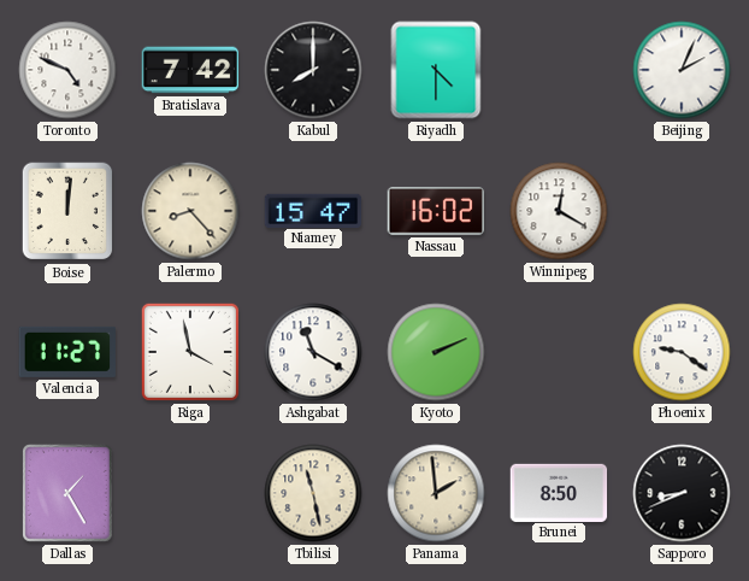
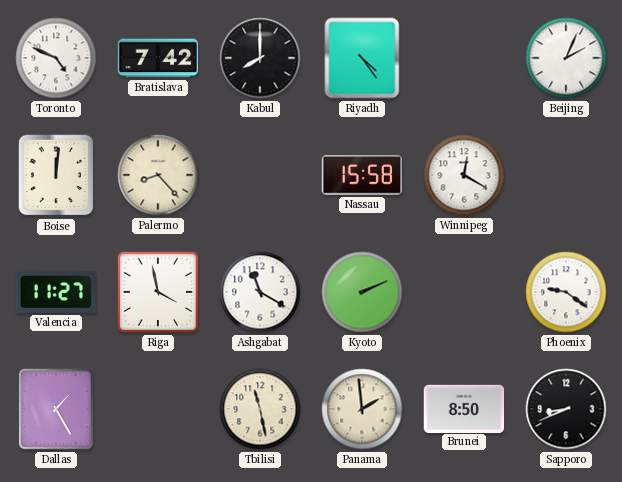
Riyadh: 4:30 -> 4:24 (362, 58)
Niamey: 15:47 -> none (313, 210)
Nassau: 16:02 -> 15:58 (362, 176)
